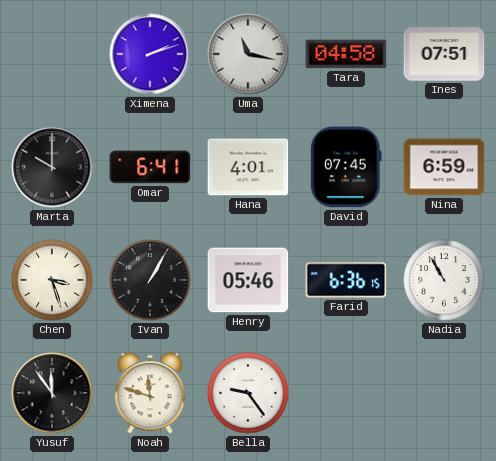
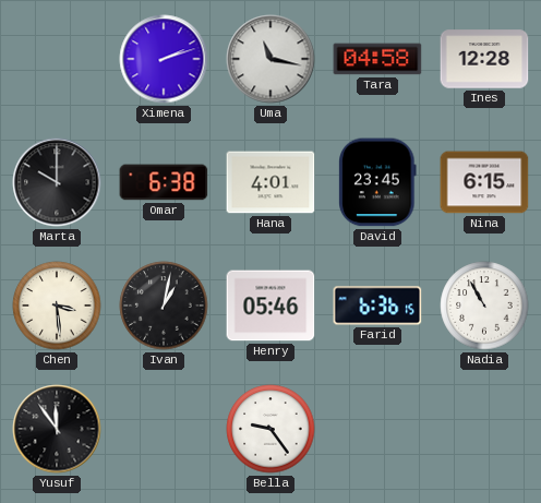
Ines: 07:51 -> 12:28 (484, 59)
Omar: 6:41 -> 6:38 (164, 182)
David: 07:45 -> 23:45 (377, 182)
Nina: 6:59 -> 6:15 (484, 182)
Chen: 3:27 -> 3:29 (57, 306)
Ivan: 1:05 -> 1:02 (164, 306)
Noah: 11:48 -> none (150, 393)
